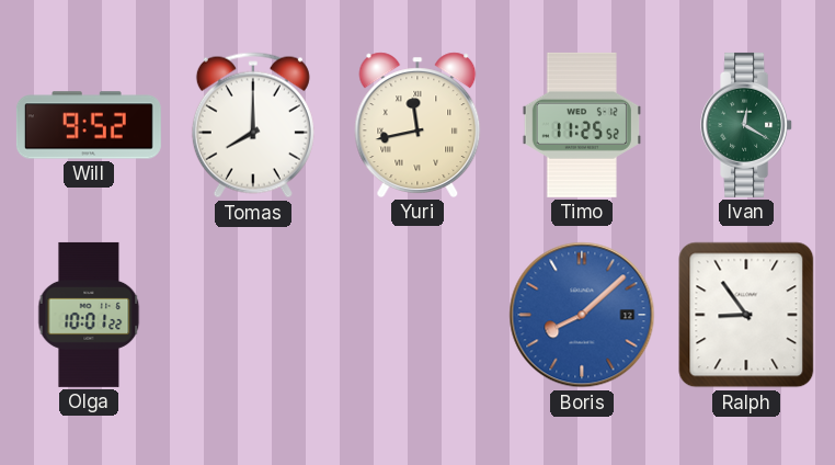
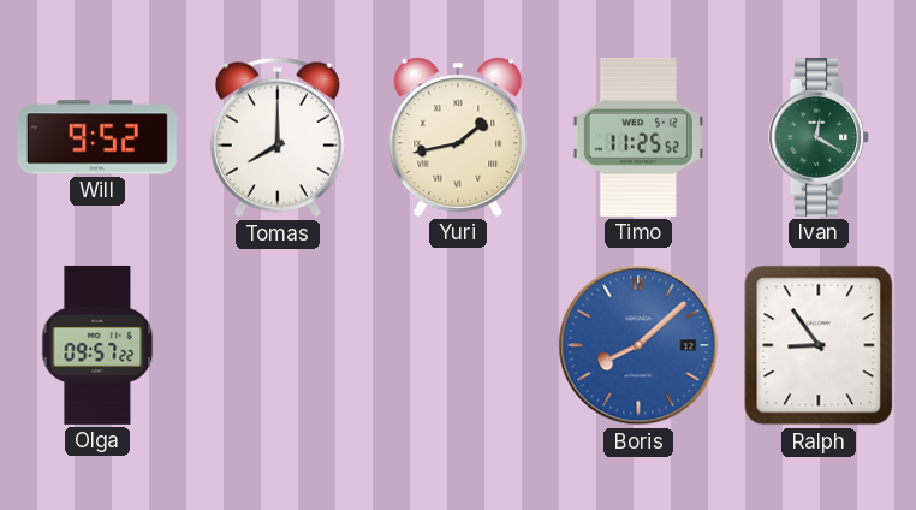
Yuri: 11:43 -> 1:43 (458, 137)
Olga: 10:01 -> 09:57 (97, 345)
